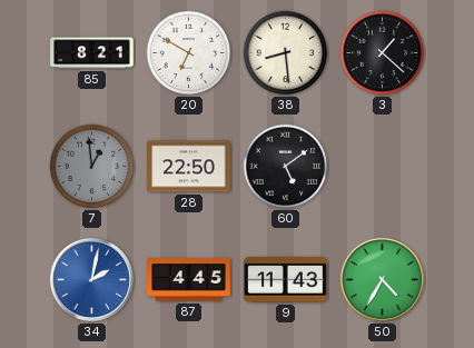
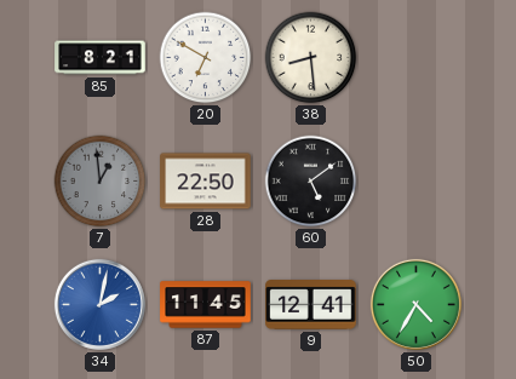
3: 1:22 -> none (383, 53)
87: 4:45 -> 11:45 (206, 305)
9: 11:43 -> 12:41 (311, 305)
